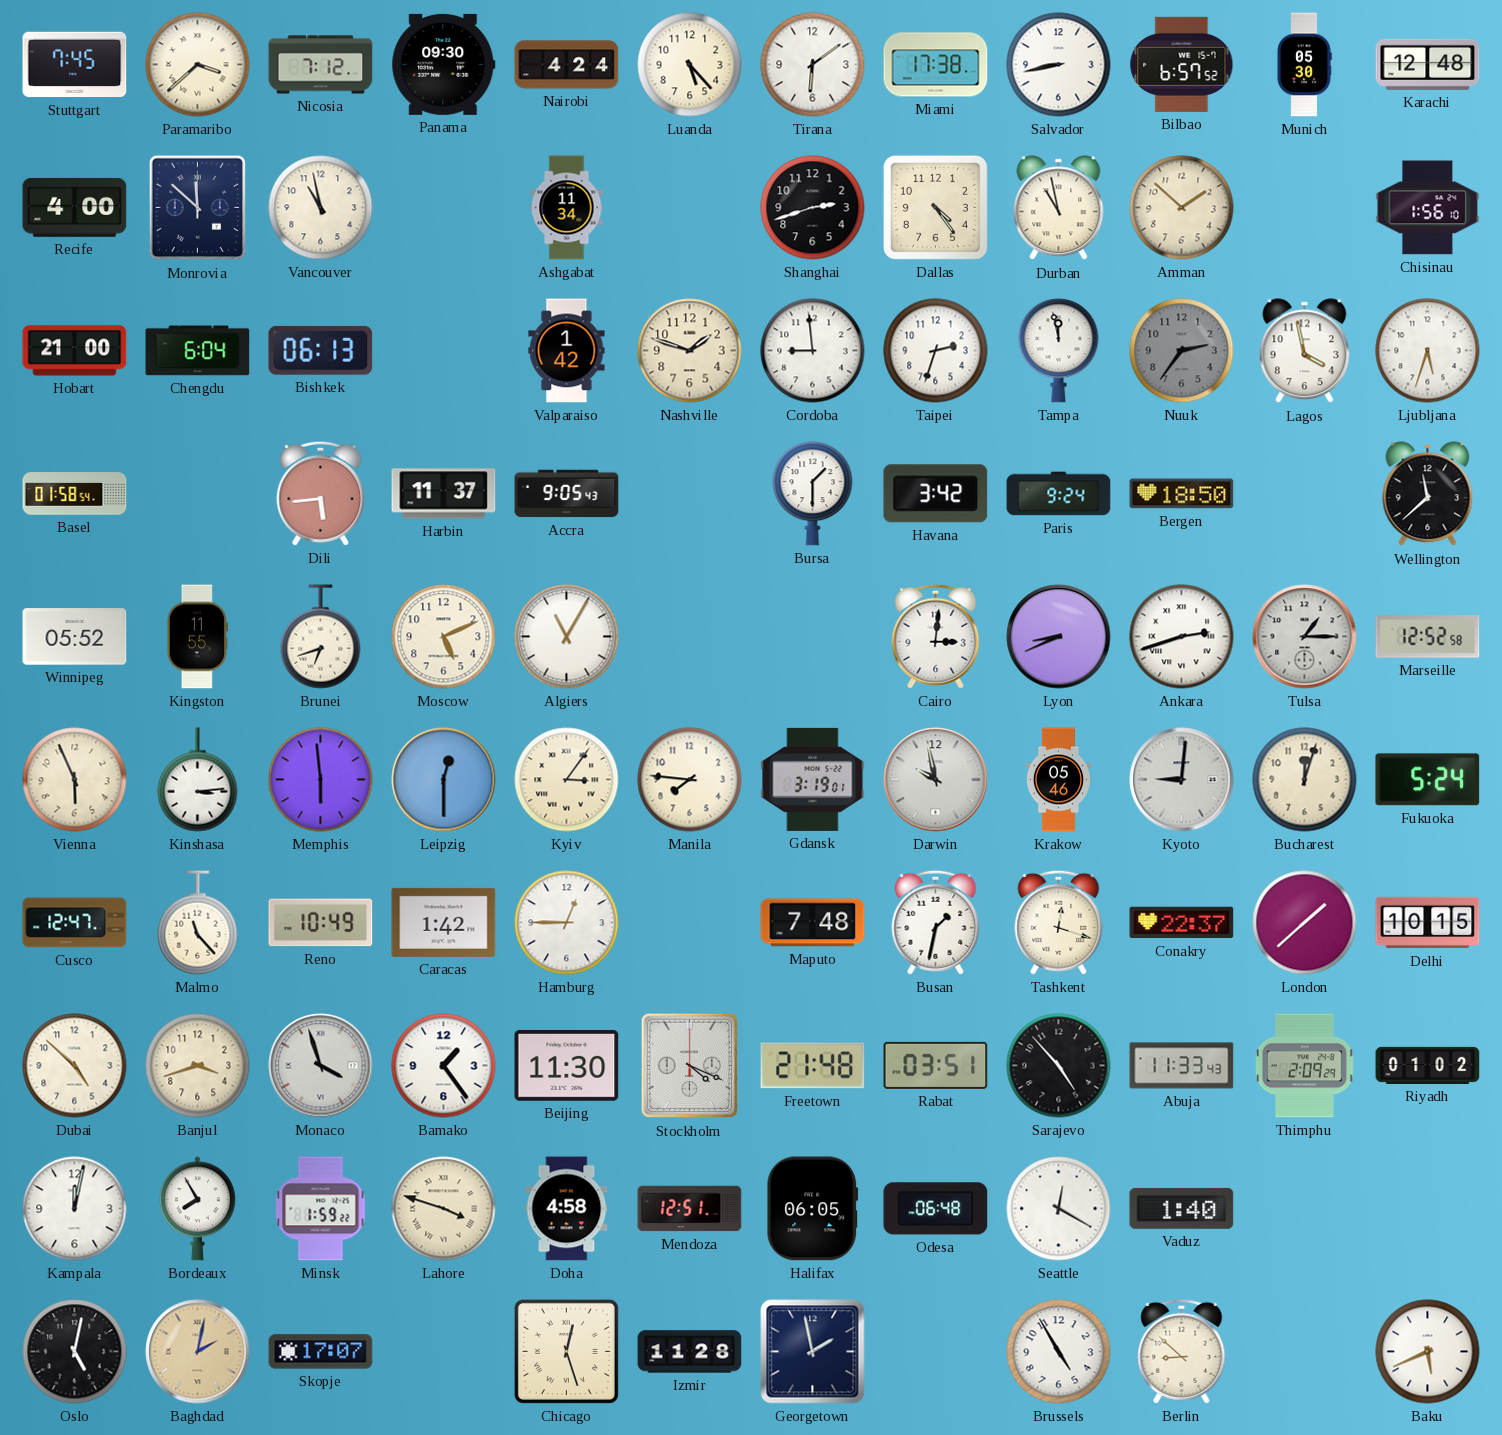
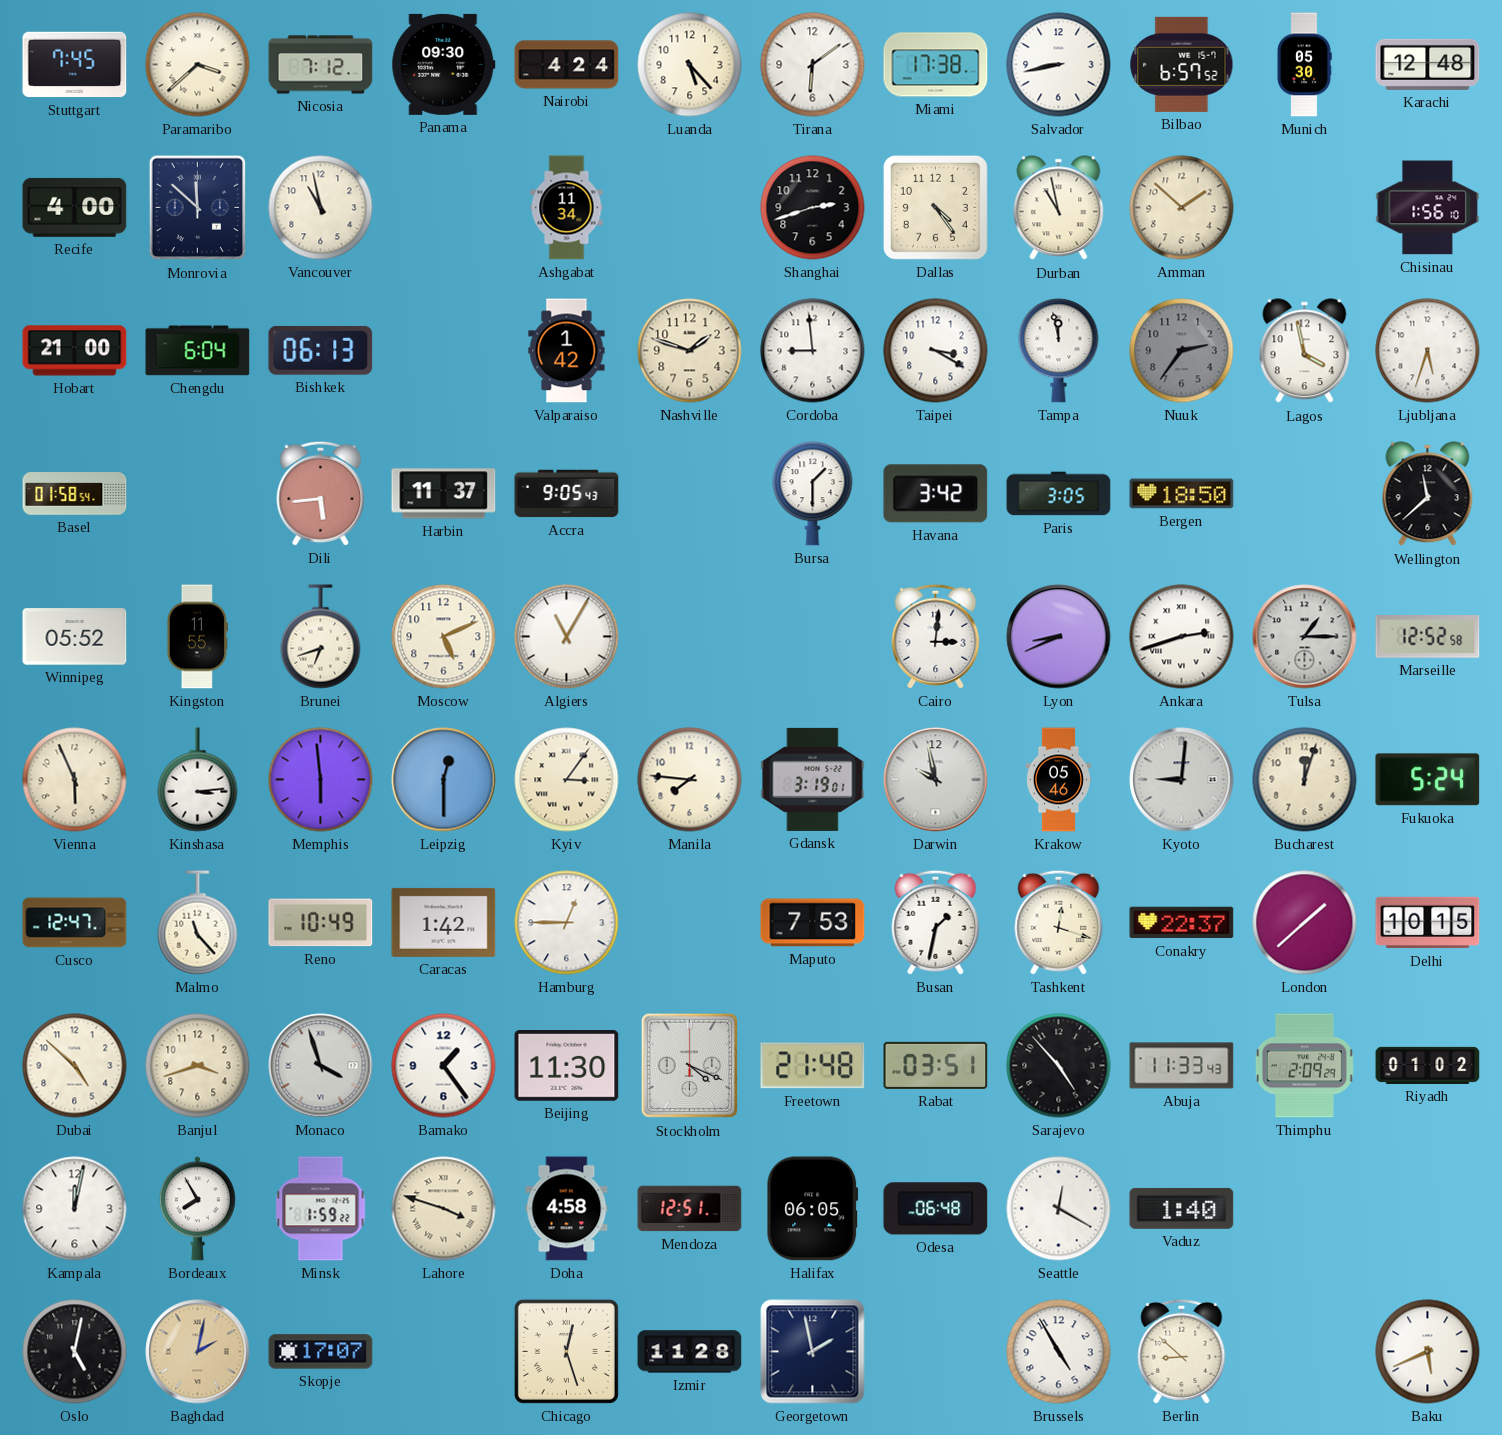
Taipei: 2:33 -> 3:20 (936, 351)
Paris: 9:24 -> 3:05 (1059, 494)
Maputo: 7:48 -> 7:53 (813, 923)
